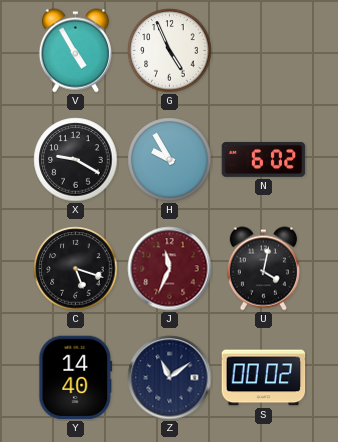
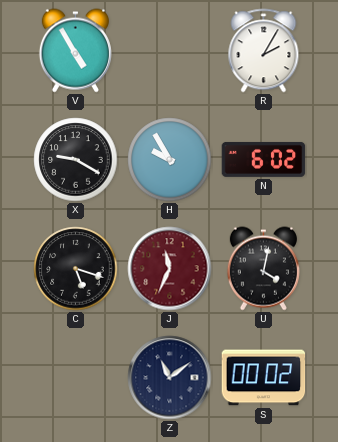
G: 4:56 -> none (170, 51)
R: none -> 2:05 (264, 51)
Y: 14:40 -> none (76, 378)
